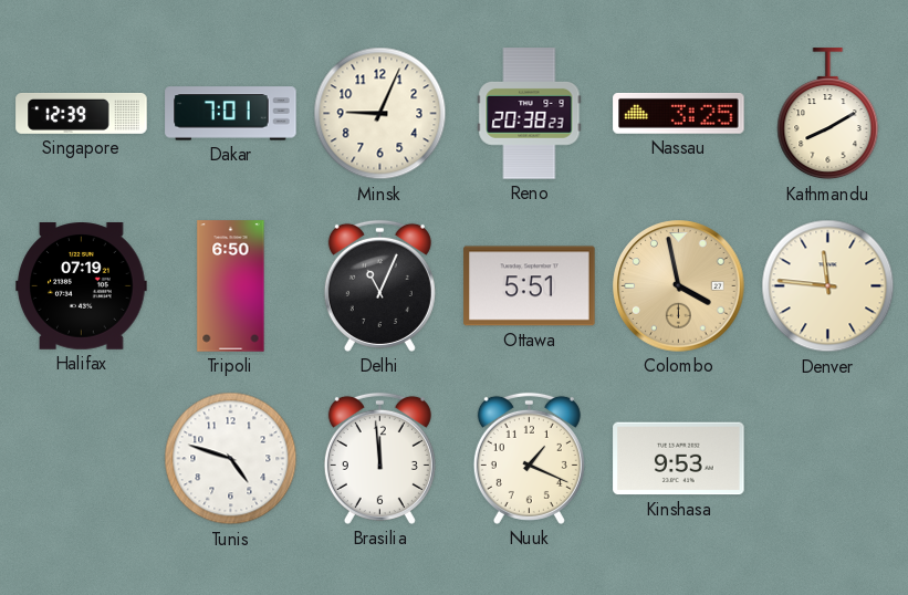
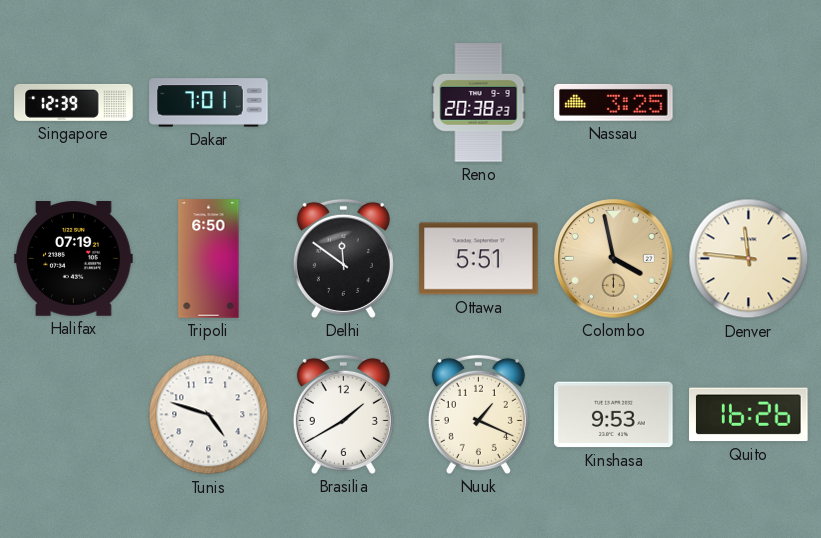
Minsk: 9:04 -> none (380, 114)
Kathmandu: 8:10 -> none (828, 114)
Delhi: 11:04 -> 11:51 (343, 258)
Brasilia: 11:59 -> 1:40 (343, 414)
Quito: none -> 16:26 (749, 415)
